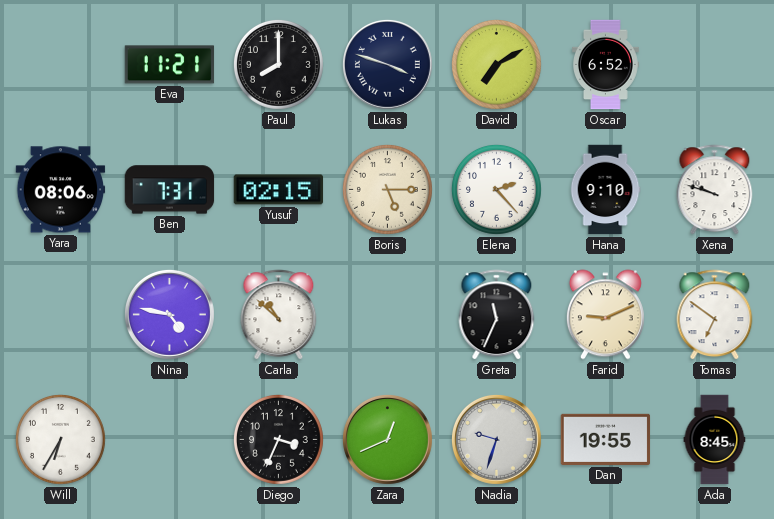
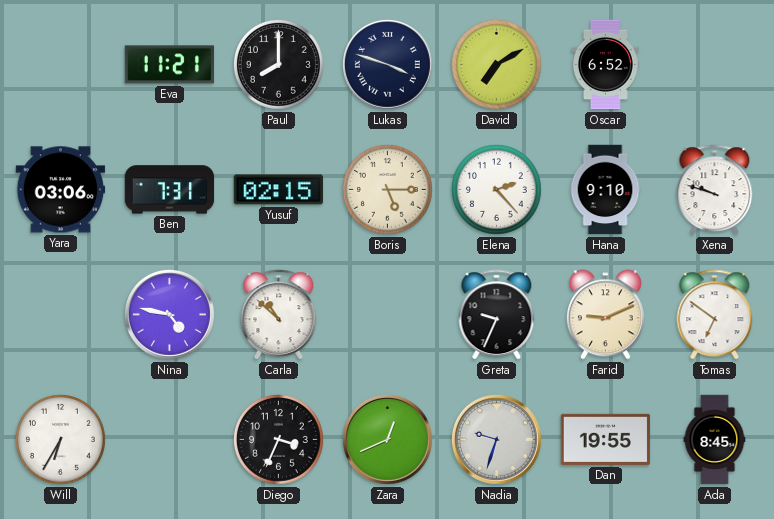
Yara: 08:06 -> 03:06 (61, 190)
Greta: 11:34 -> 9:34 (497, 315)
